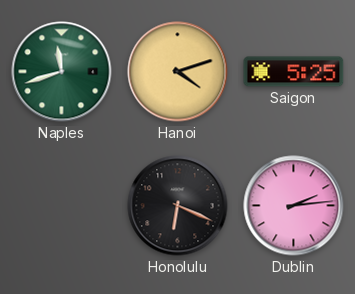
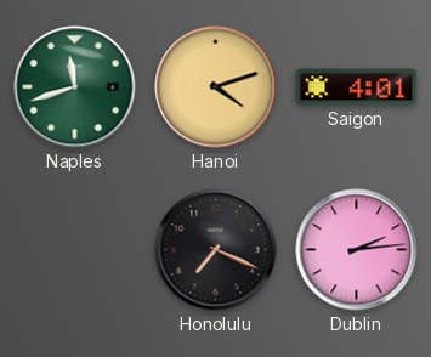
Saigon: 5:25 -> 4:01 (357, 87)
Honolulu: 6:19 -> 7:19 (216, 250)
